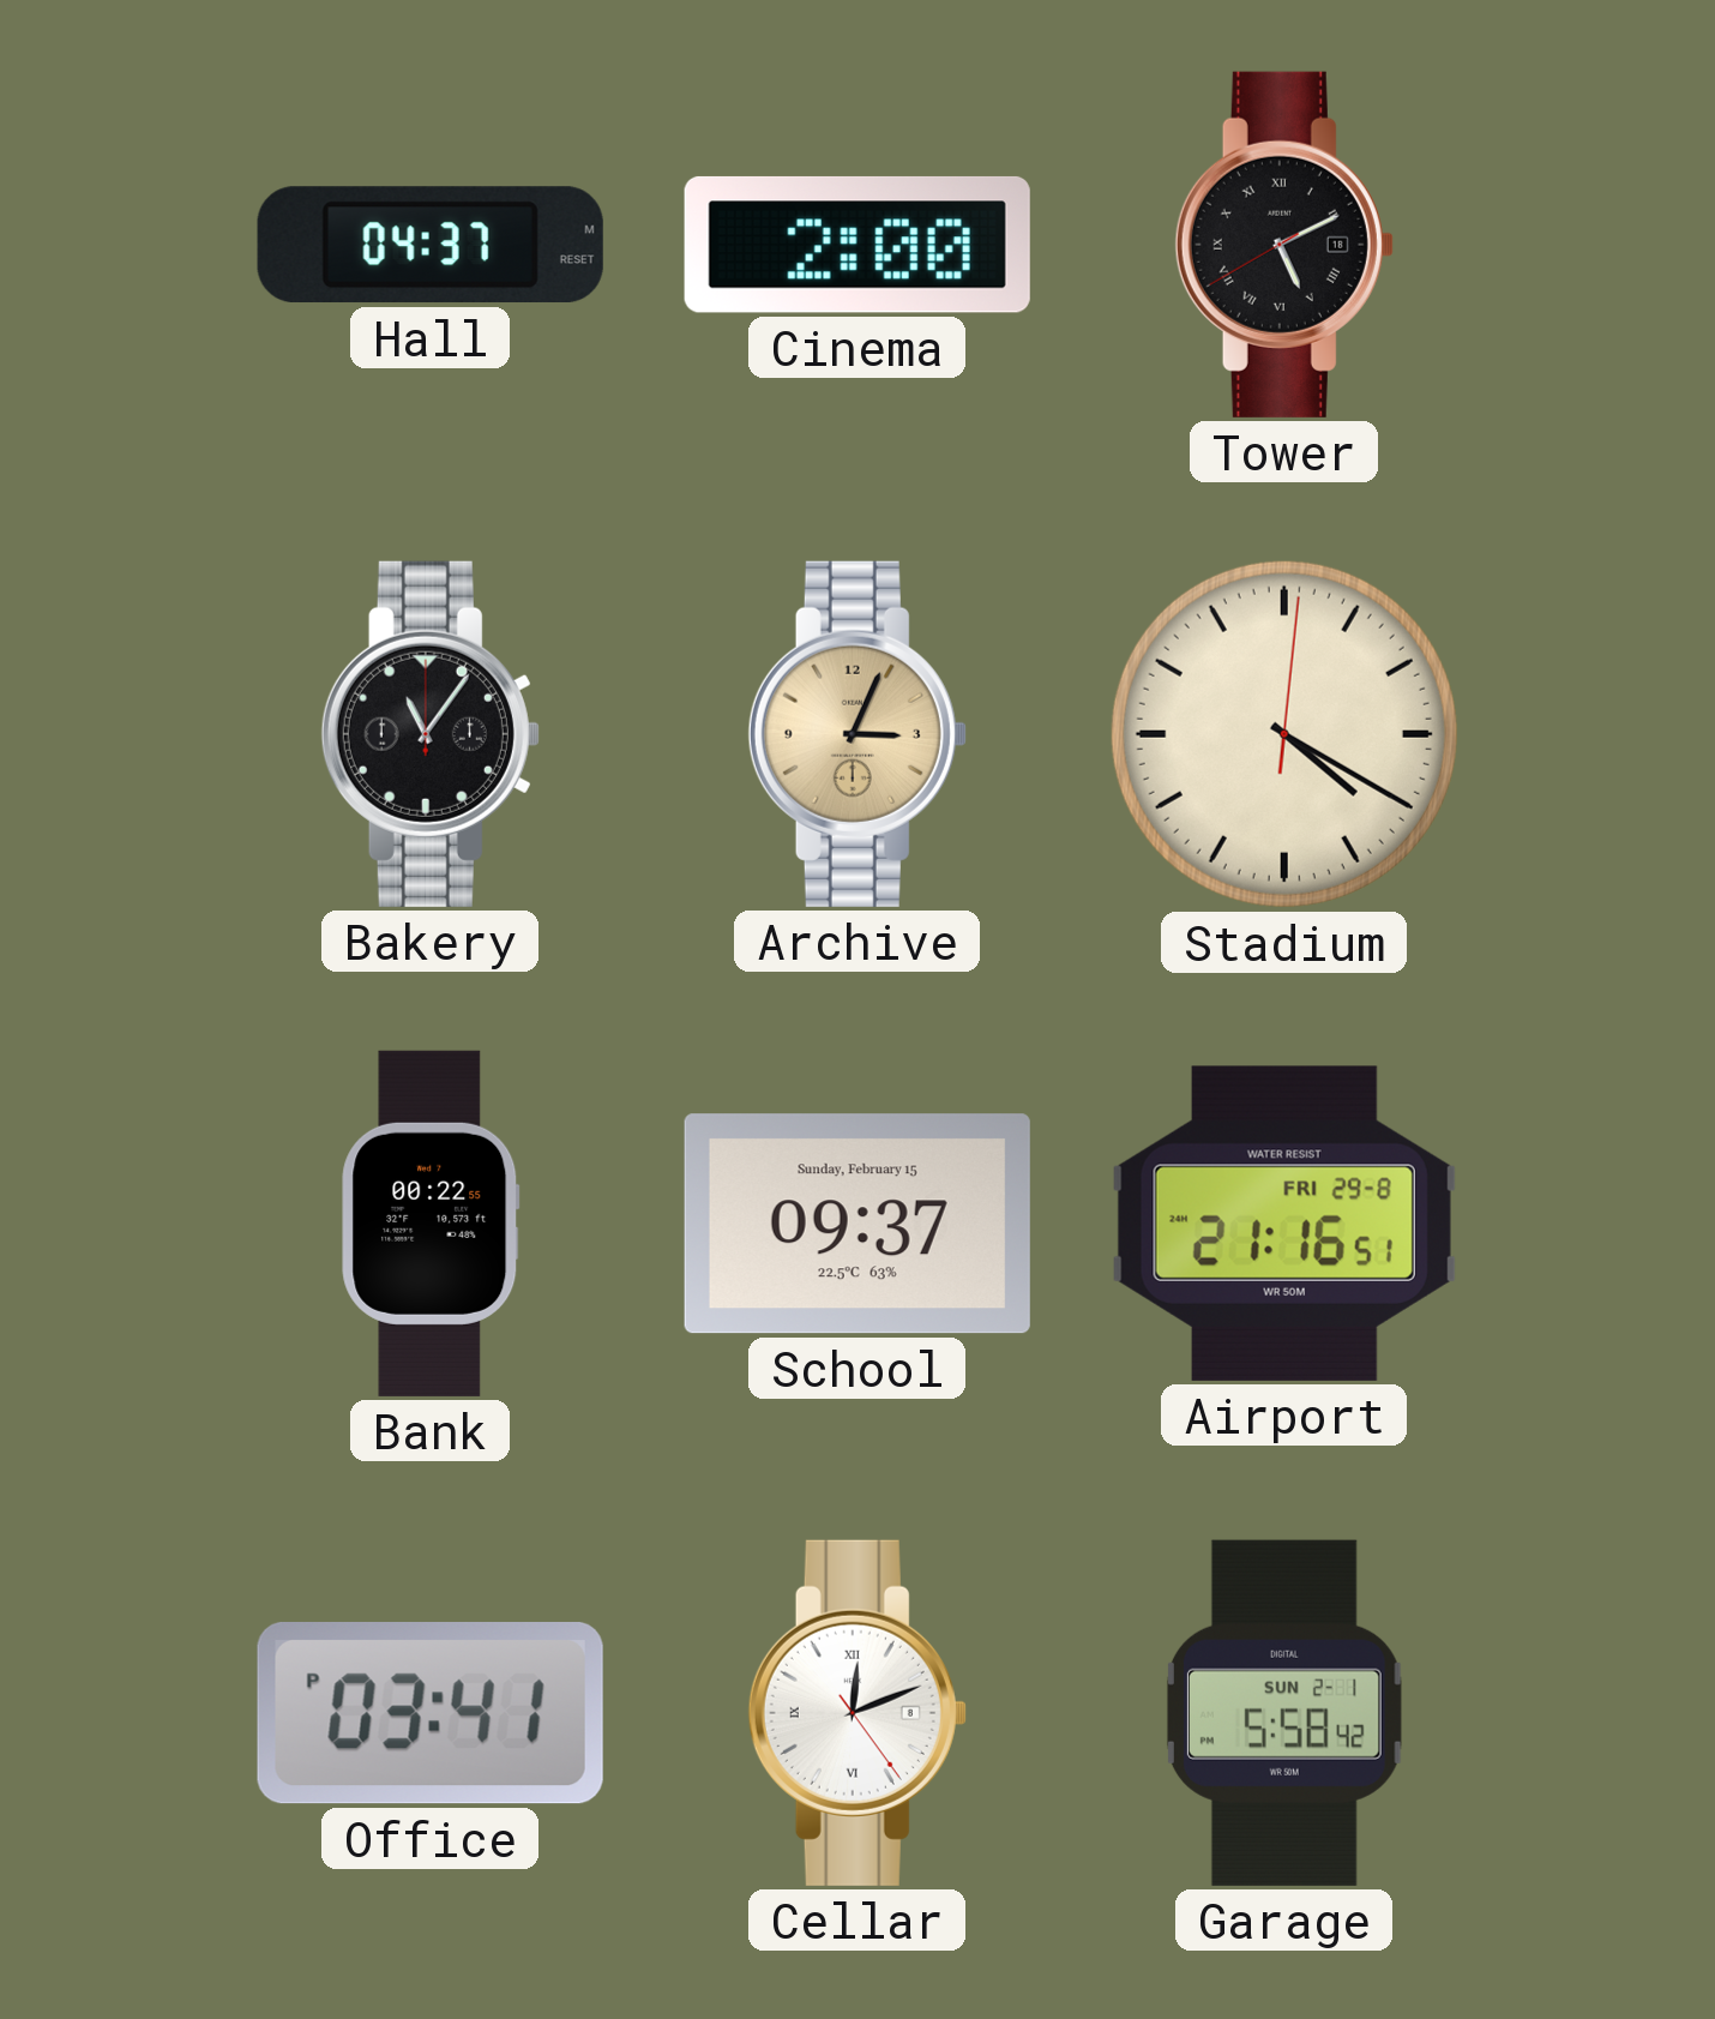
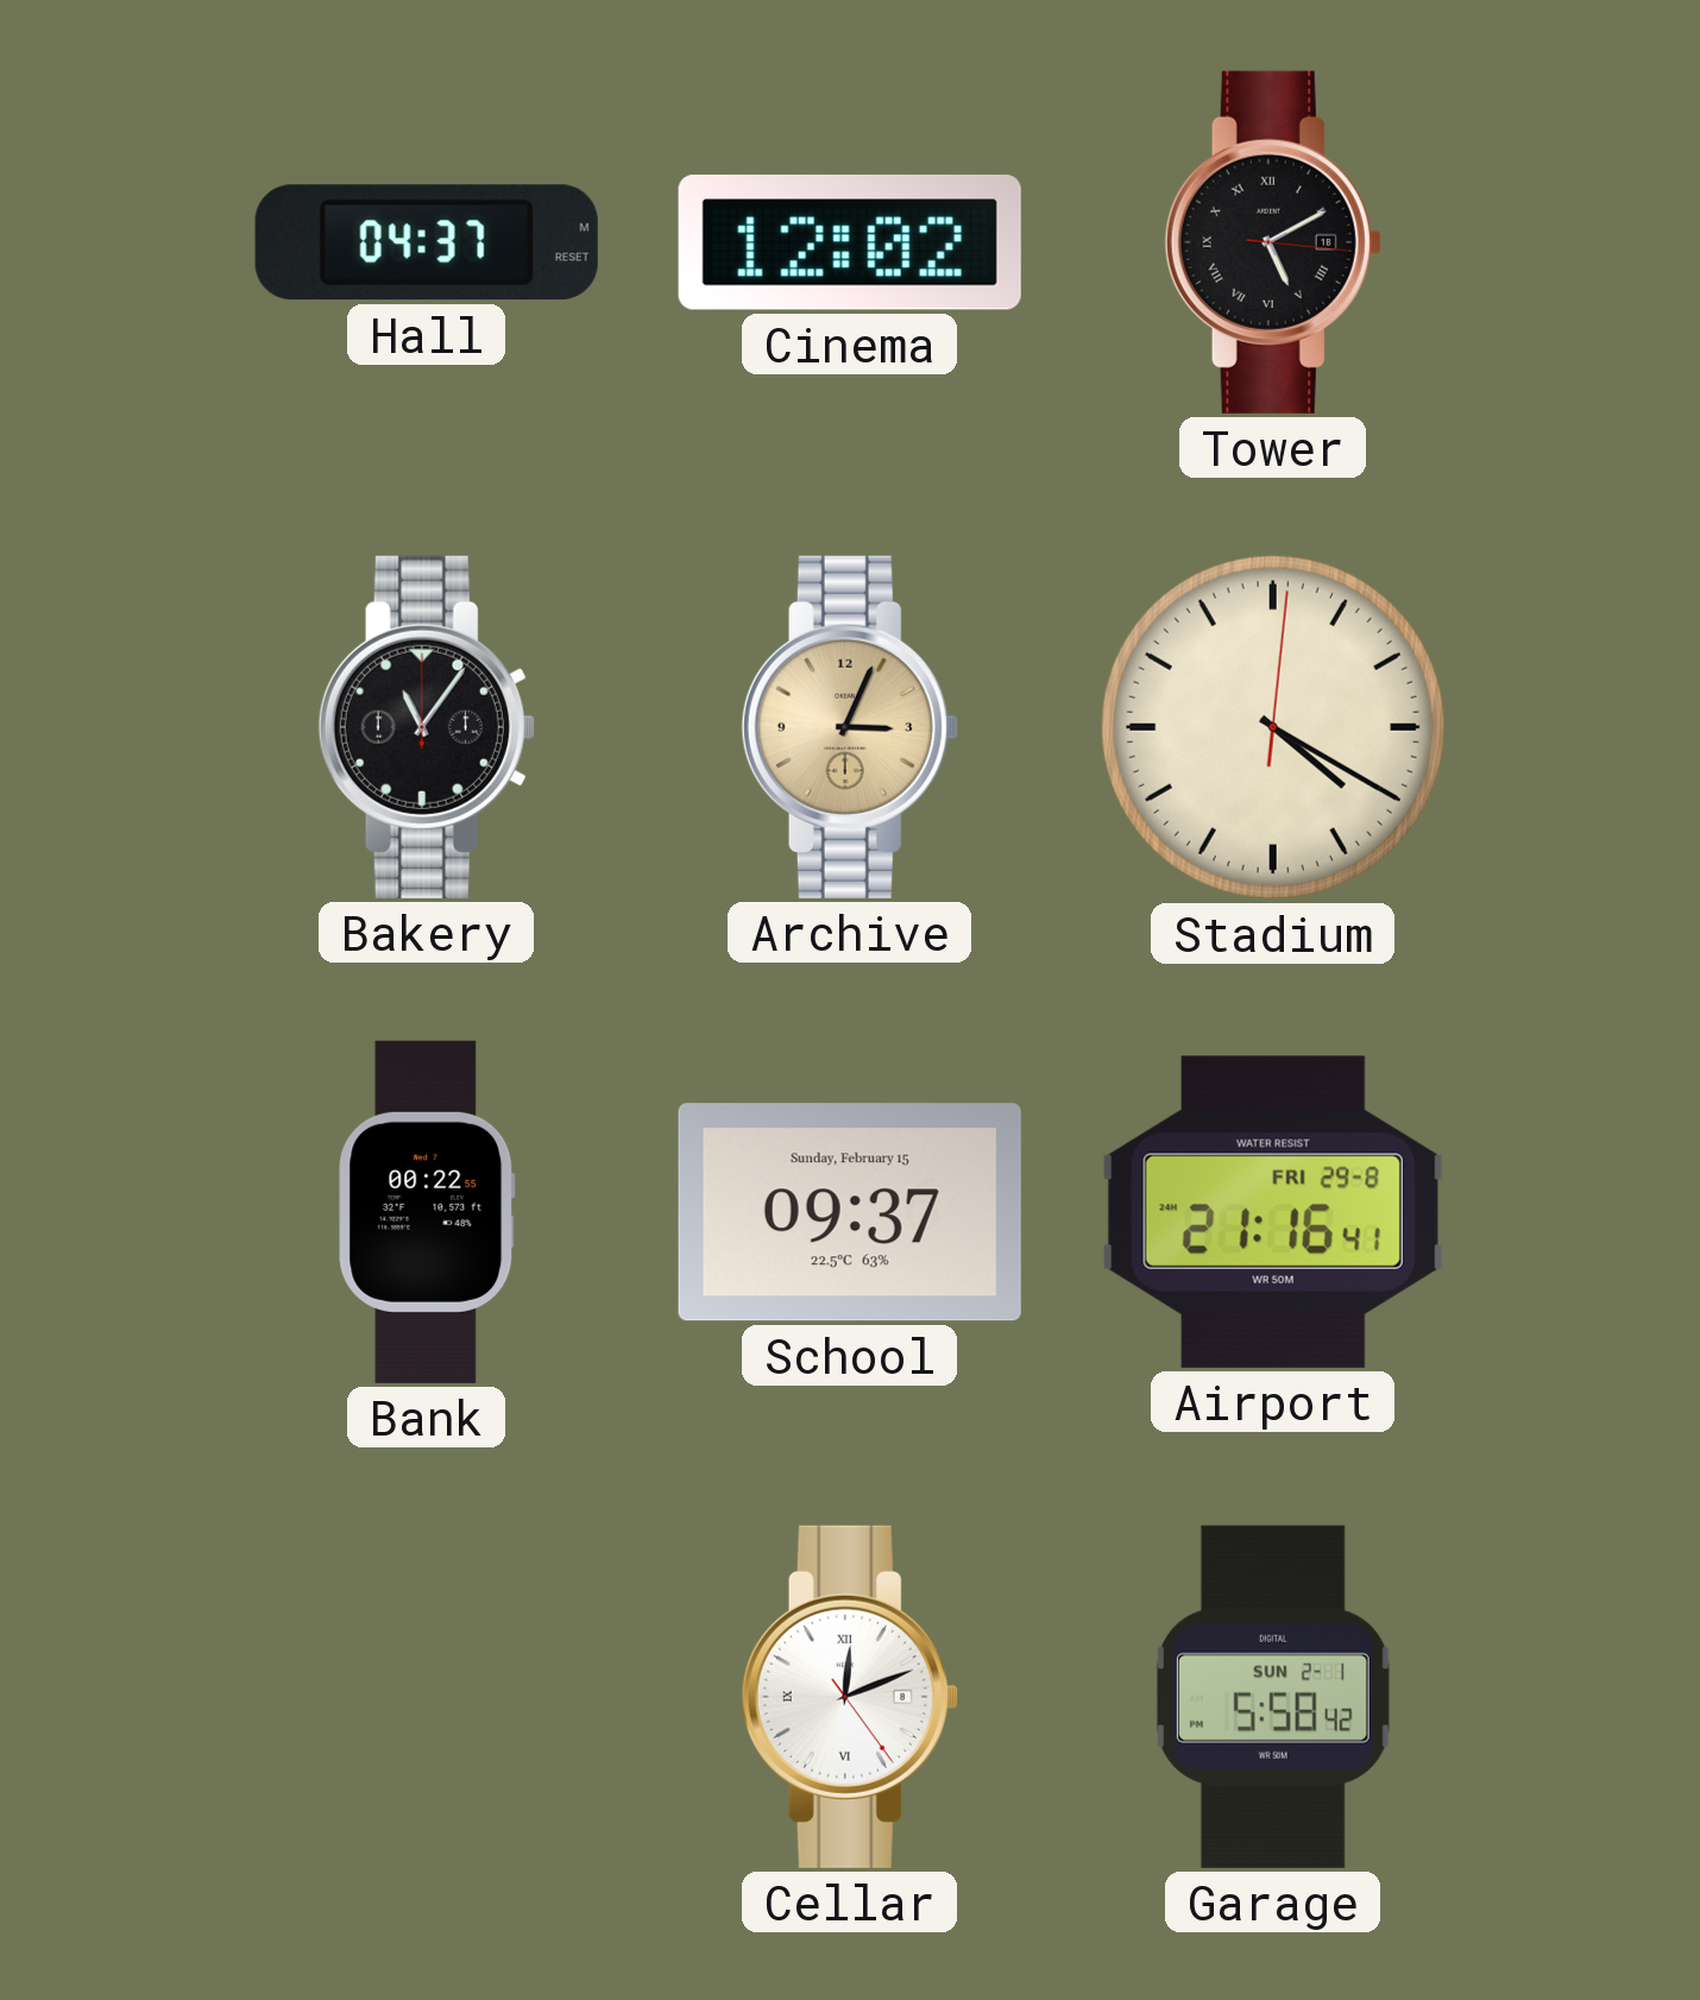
Cinema: 2:00 -> 12:02 (850, 242)
Tower: 5:10:40 -> 5:10:16 (1273, 242)
Airport: 21:16:51 -> 21:16:41 (1273, 1212)
Office: 03:41 -> none (431, 1714)
